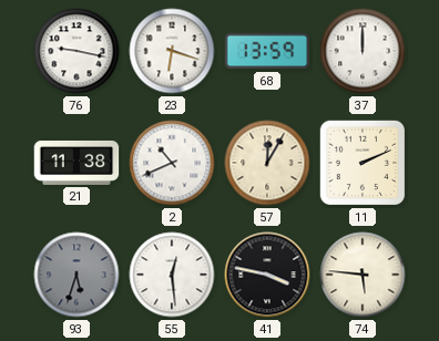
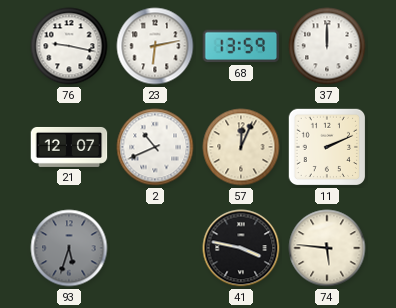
23: 6:18 -> 6:13 (155, 46)
21: 11:38 -> 12:07 (69, 147)
57: 12:05 -> 12:04 (241, 147)
55: 12:29 -> none (172, 275)
